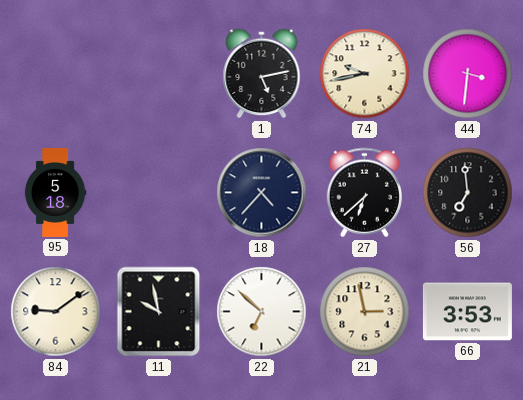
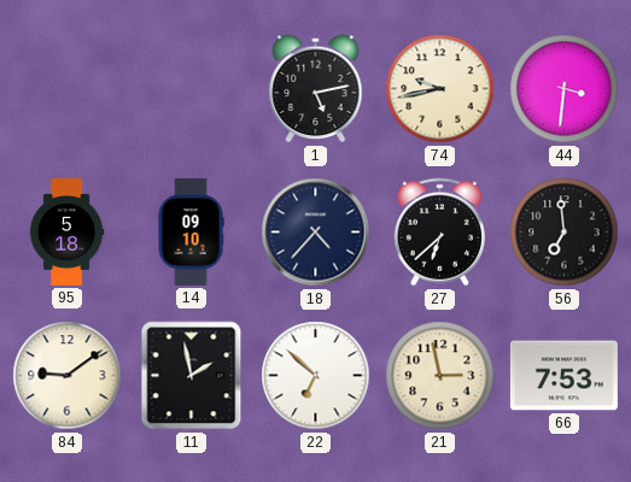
14: none -> 09:10 (191, 231)
11: 9:58 -> 1:58 (192, 376)
66: 3:53 -> 7:53 (563, 376)
